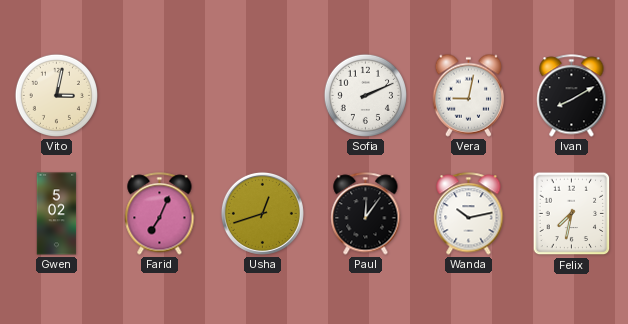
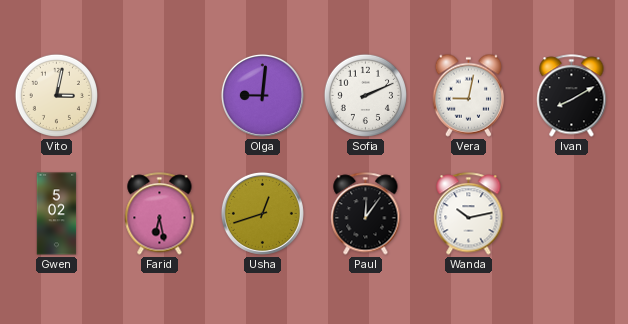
Olga: none -> 9:01 (262, 95)
Farid: 7:04 -> 6:28 (160, 214)
Felix: 7:32 -> none (572, 214)
